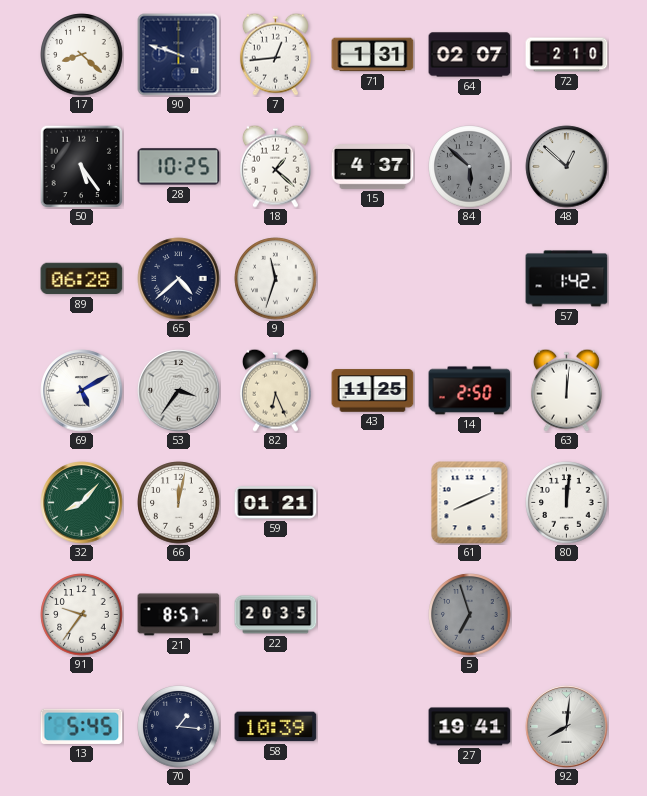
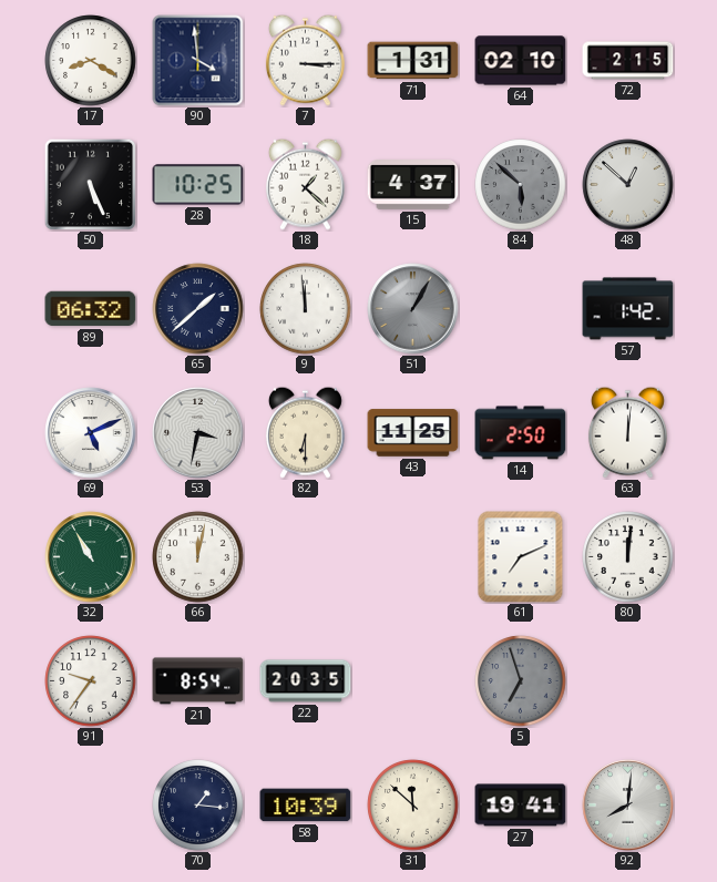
17: 8:22 -> 8:20 (91, 61)
90: 9:48 -> 3:59 (198, 61)
7: 12:44 -> 3:15 (305, 60)
64: 02:07 -> 02:10 (521, 61)
72: 2:10 -> 2:15 (628, 61)
50: 5:24 -> 5:26 (90, 184)
89: 06:28 -> 06:32 (91, 309)
65: 4:38 -> 1:38 (198, 309)
9: 11:33 -> 11:59 (306, 309)
51: none -> 1:05 (413, 309)
69: 5:10 -> 5:11 (91, 433)
53: 3:36 -> 3:32 (198, 433)
82: 6:26 -> 6:30 (305, 432)
32: 8:07 -> 10:55 (91, 557)
59: 01:21 -> none (276, 503)
61: 8:11 -> 7:11 (521, 557)
21: 8:57 -> 8:54 (198, 681)
13: 5:45 -> none (82, 726)
31: none -> 11:52 (413, 806)
